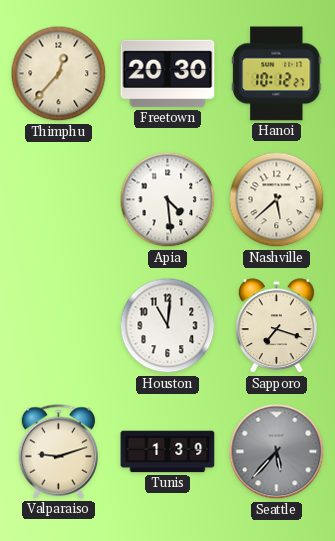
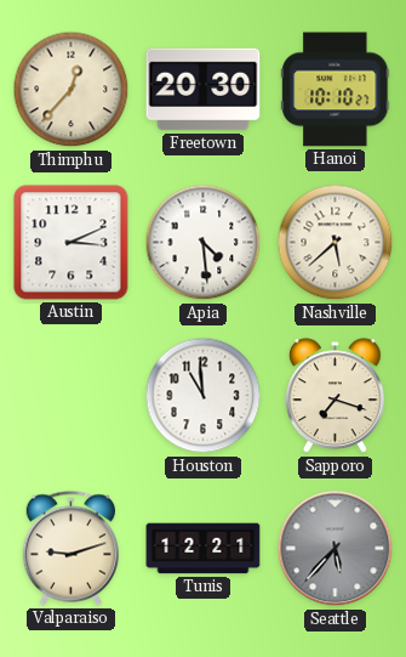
Hanoi: 10:12 -> 10:10 (336, 90)
Austin: none -> 3:11 (72, 243)
Houston: 11:01 -> 10:59 (204, 396)
Tunis: 1:39 -> 12:21 (204, 549)
